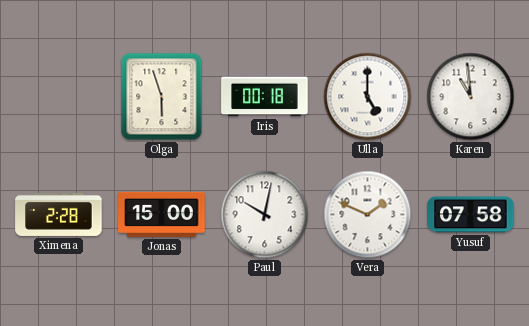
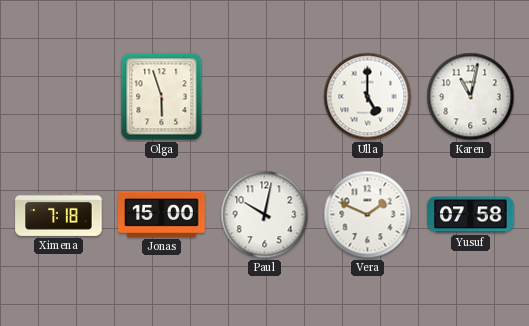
Iris: 00:18 -> none (265, 97)
Karen: 10:59 -> 11:02 (471, 97)
Ximena: 2:28 -> 7:18 (59, 214)
